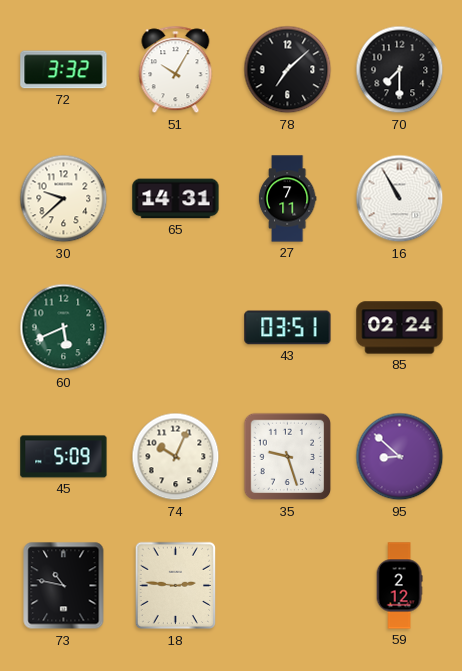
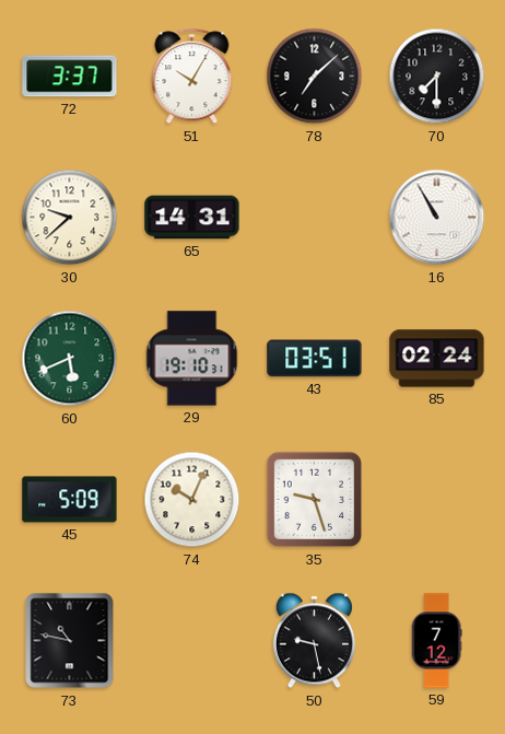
72: 3:32 -> 3:37 (70, 77)
27: 7:11 -> none (287, 199)
29: none -> 19:10 (192, 359)
95: 8:52 -> none (400, 457)
18: 2:46 -> none (175, 586)
50: none -> 9:28 (314, 641)
59: 2:12 -> 7:12 (436, 641)
